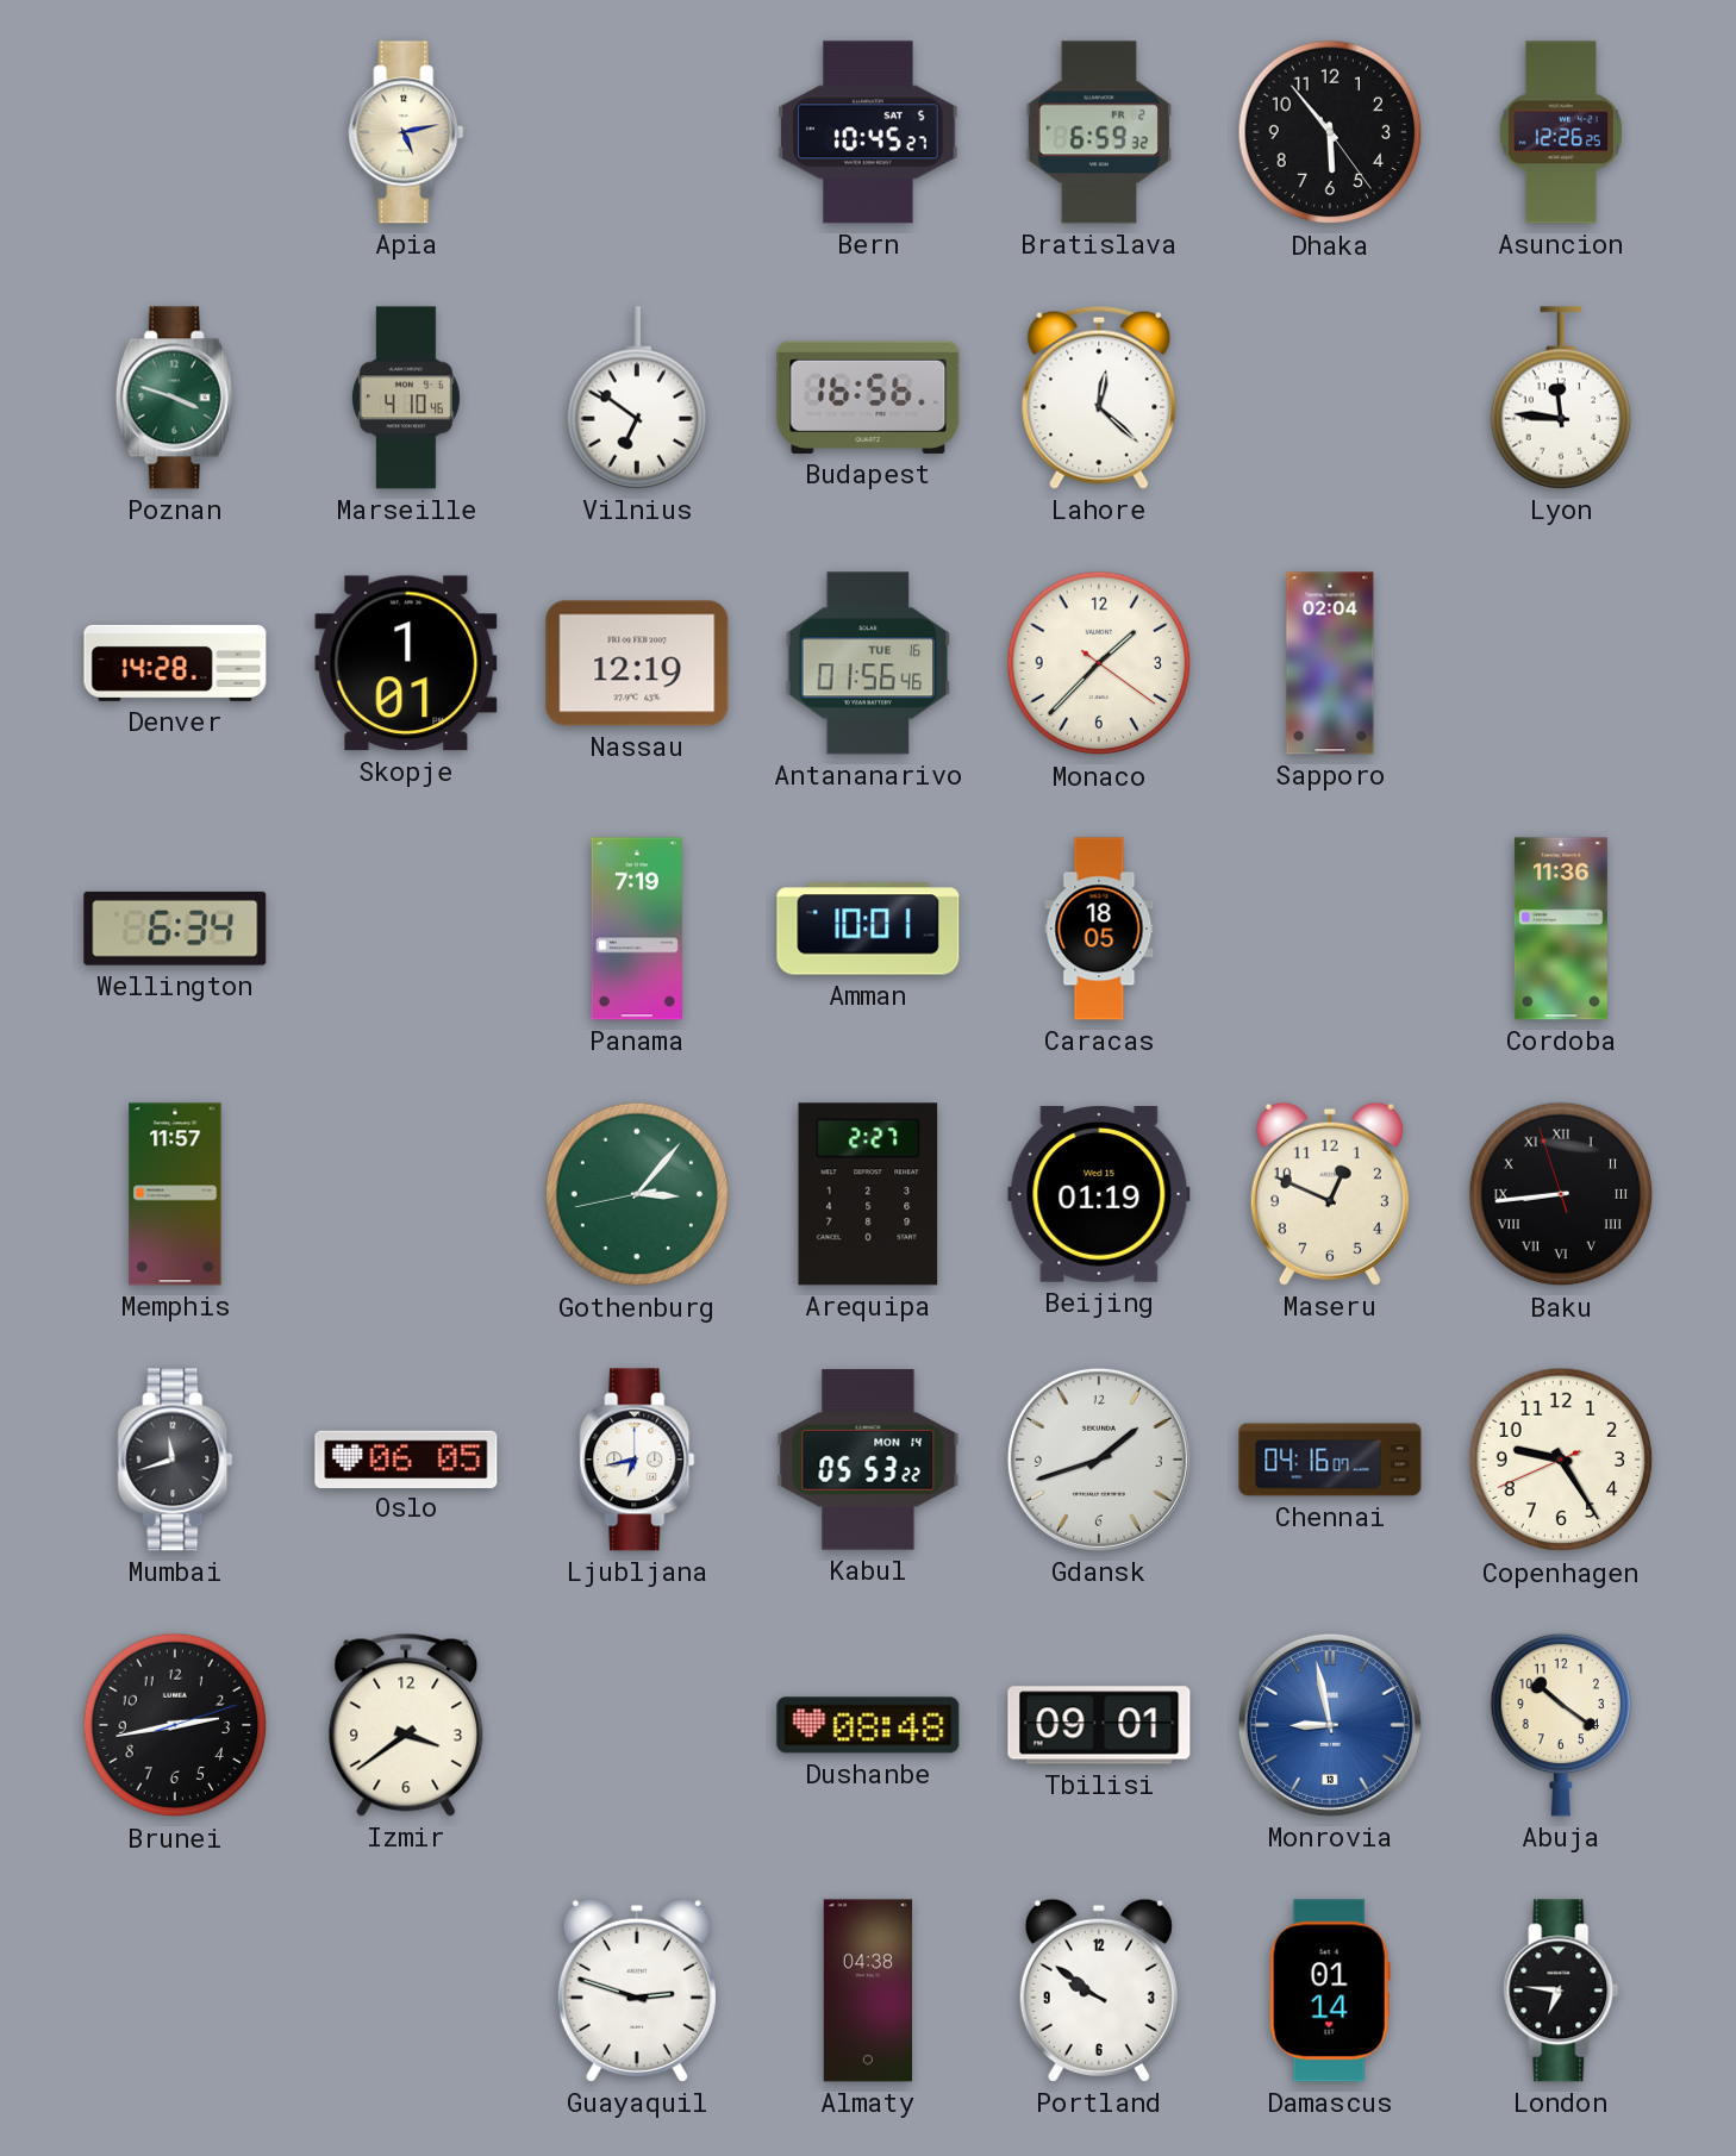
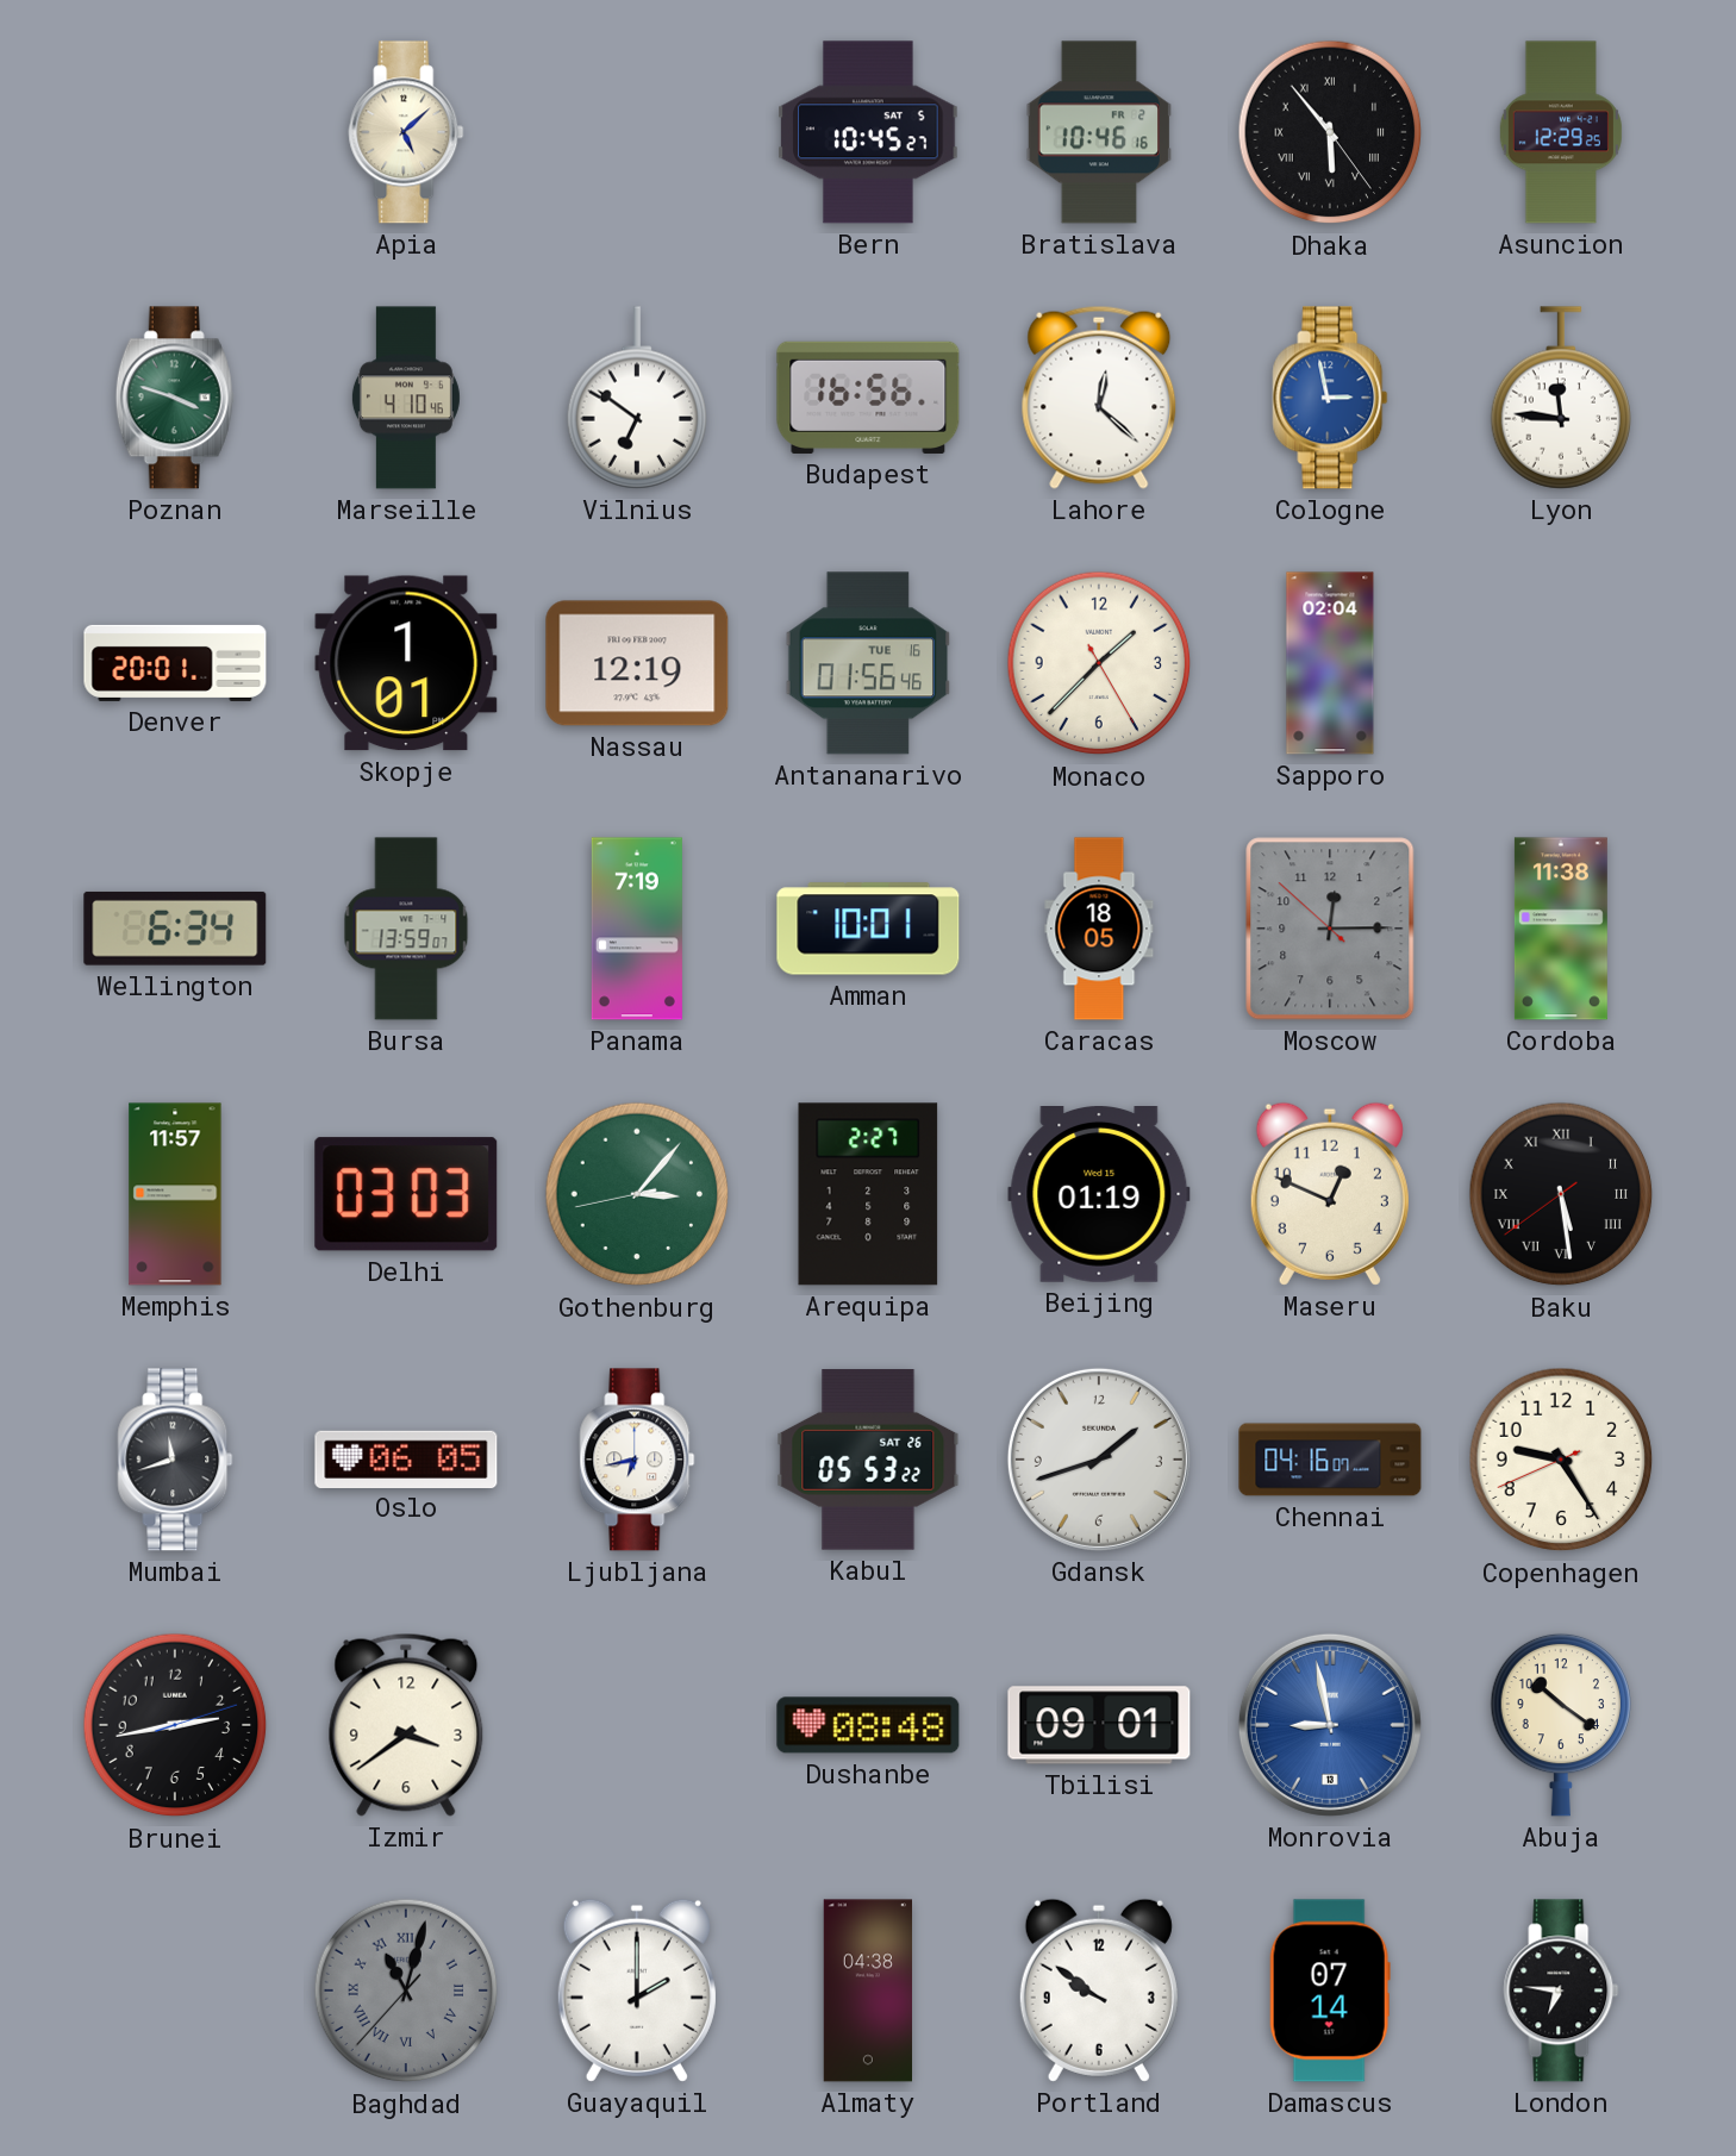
Apia: 5:13 -> 5:08 (406, 132)
Bratislava: 6:59 -> 10:46 (1099, 132)
Dhaka numerals: Arabic -> Roman (1330, 132)
Asuncion: 12:26 -> 12:29 (1561, 132)
Cologne: none -> 2:58 (1330, 398)
Denver: 14:28 -> 20:01 (175, 663)
Monaco: 1:37:21 -> 1:37:25 (1099, 663)
Bursa: none -> 13:59 (406, 929)
Moscow: none -> 12:14 (1330, 929)
Cordoba: 11:36 -> 11:38 (1561, 929)
Delhi: none -> 03:03 (406, 1194)
Baku: 8:43 -> 5:28 (1561, 1194)
Kabul date: MON 14 -> SAT 26 (868, 1460)
Baghdad: none -> 11:02 (406, 1991)
Guayaquil: 2:48 -> 2:00 (637, 1991)
Damascus: 01:14 -> 07:14 (1330, 1991)
